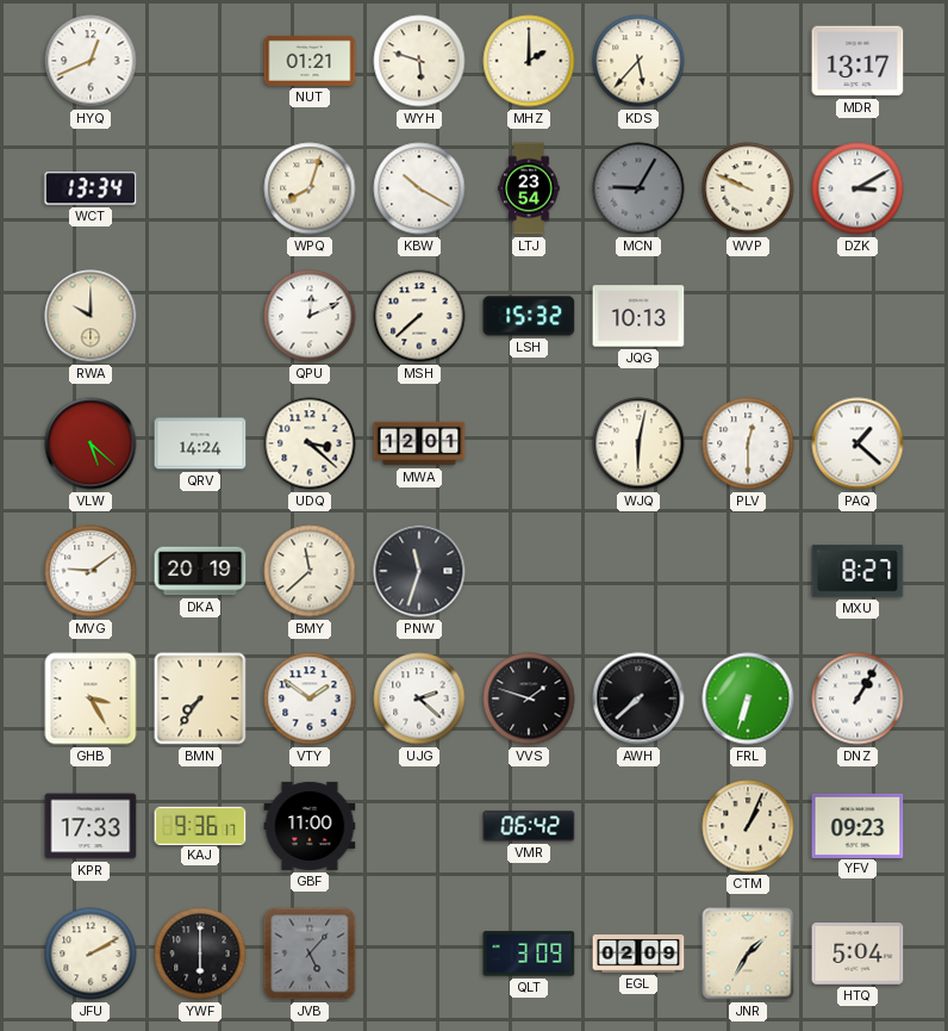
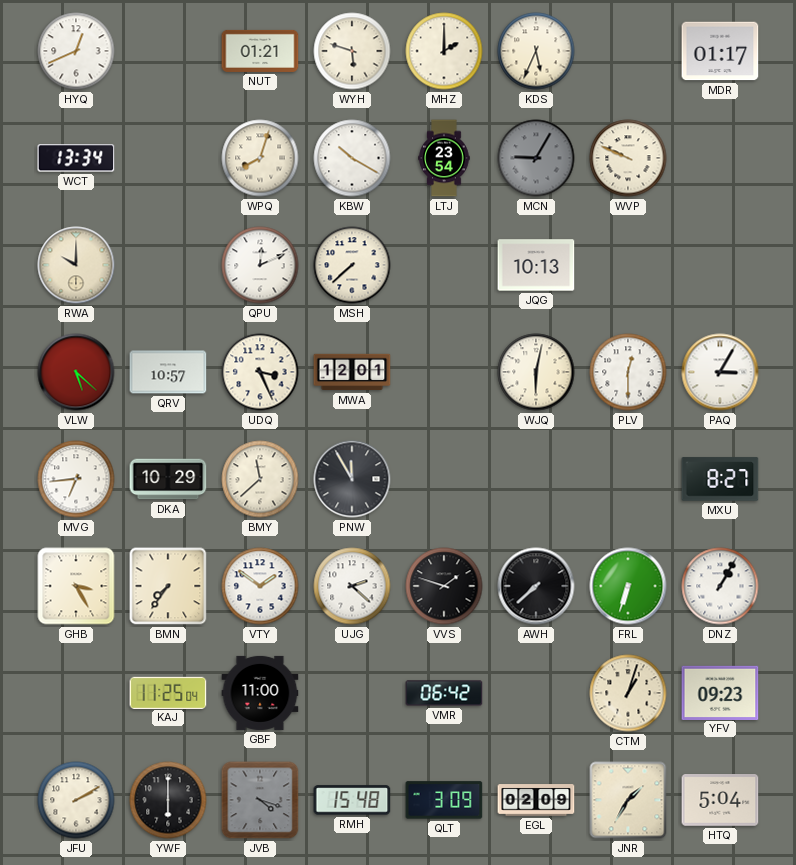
KDS: 5:37 -> 5:34 (536, 51)
MDR: 13:17 -> 01:17 (720, 51)
DZK: 3:10 -> none (857, 188)
LSH: 15:32 -> none (529, 316)
QRV: 14:24 -> 10:57 (168, 372)
UDQ: 3:22 -> 3:26 (260, 372)
PAQ: 1:22 -> 3:05 (720, 372)
MVG: 9:09 -> 6:44 (76, 479)
DKA: 20:19 -> 10:29 (168, 479)
PNW: 11:33 -> 11:55 (352, 479)
KPR: 17:33 -> none (91, 826)
KAJ: 9:36 -> 11:25 (168, 692)
CTM: 1:04 -> 1:03 (628, 693)
JVB: 5:07 -> 4:18 (260, 800)
RMH: none -> 15:48 (352, 800)
